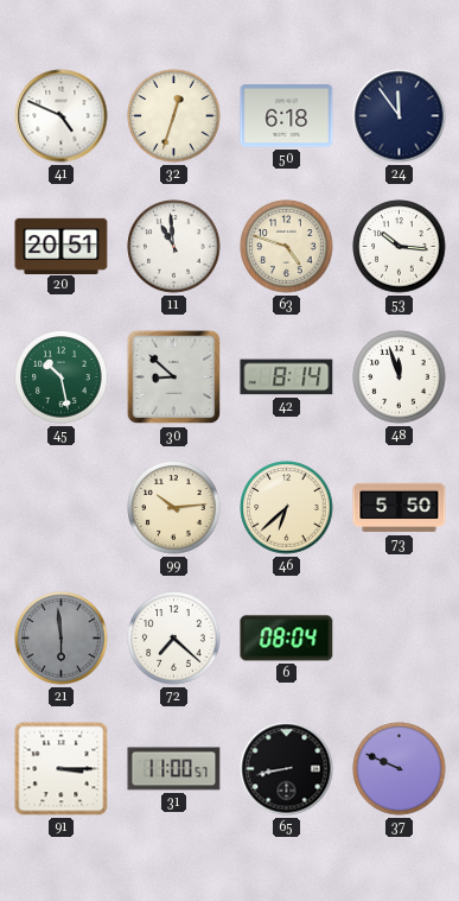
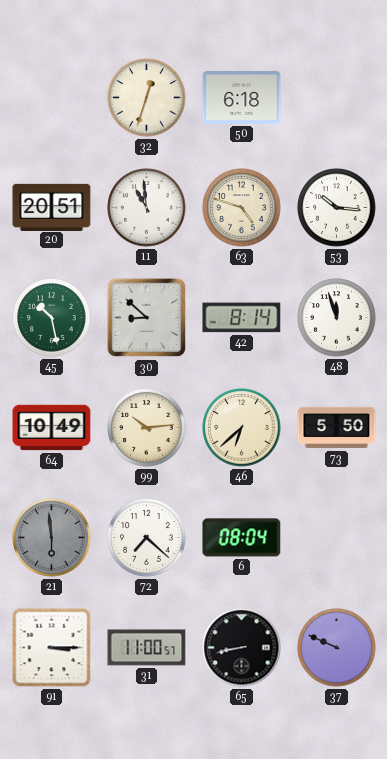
41: 4:49 -> none (62, 116)
24: 11:54 -> none (400, 116)
64: none -> 10:49 (52, 428)
